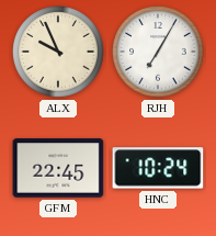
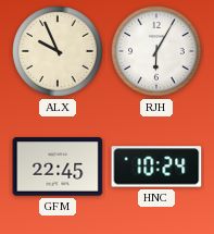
RJH: 7:05 -> 6:05 (156, 51)
